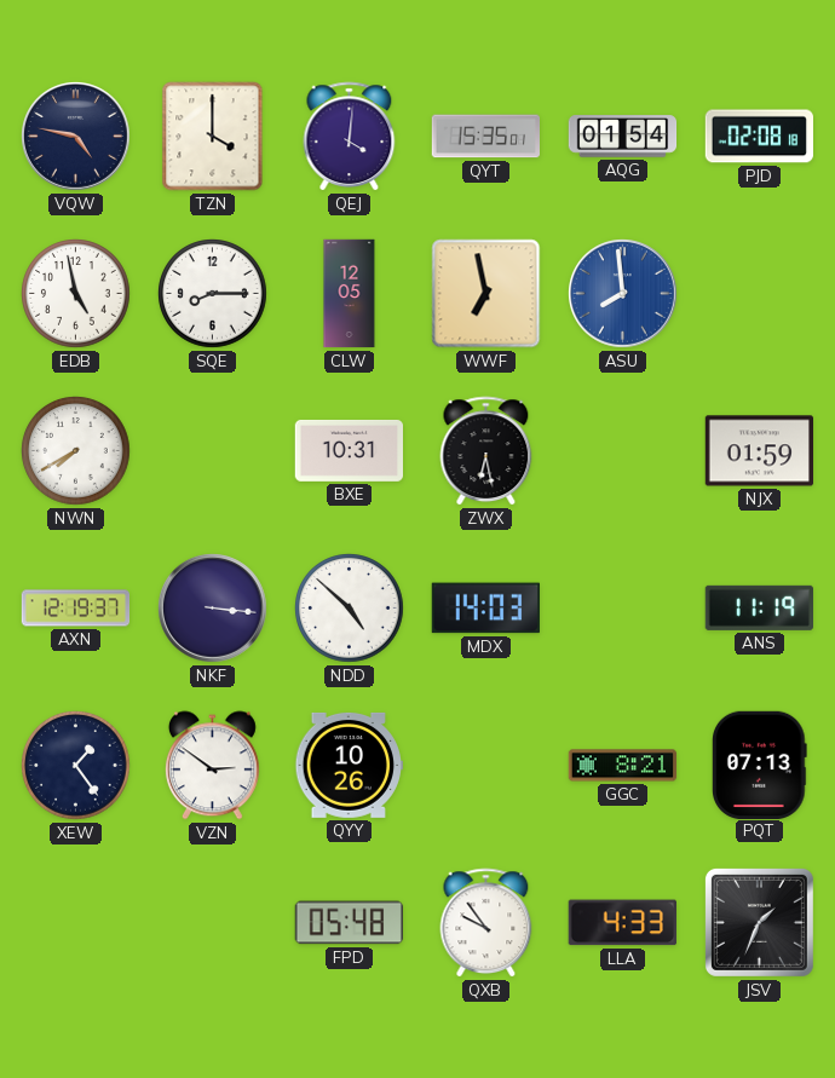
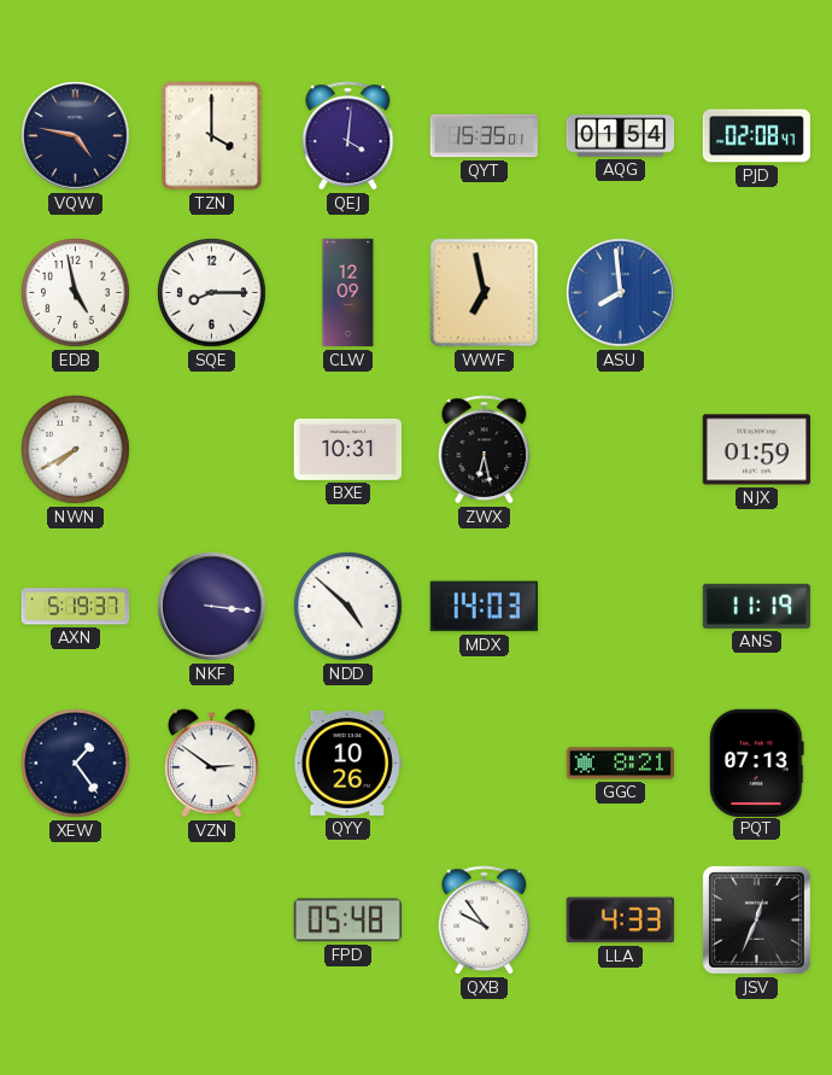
PJD: 02:08:18 -> 02:08:47 (756, 136)
CLW: 12:05 -> 12:09 (348, 293)
AXN: 12:19 -> 5:19 (76, 607)
JSV: 1:34 -> 12:34 (756, 919)
